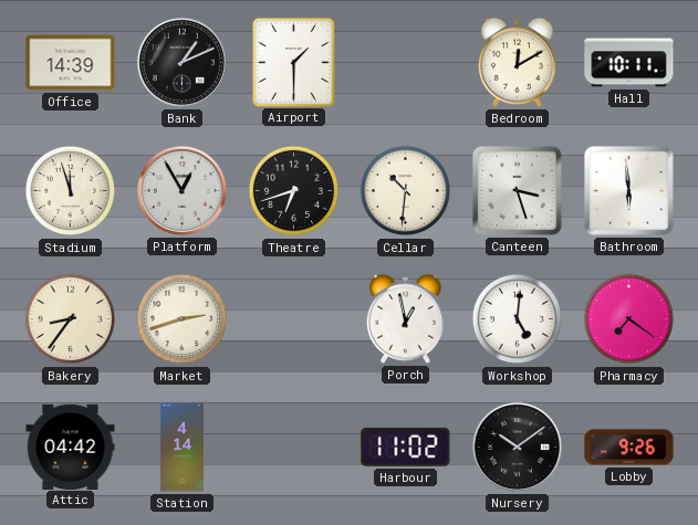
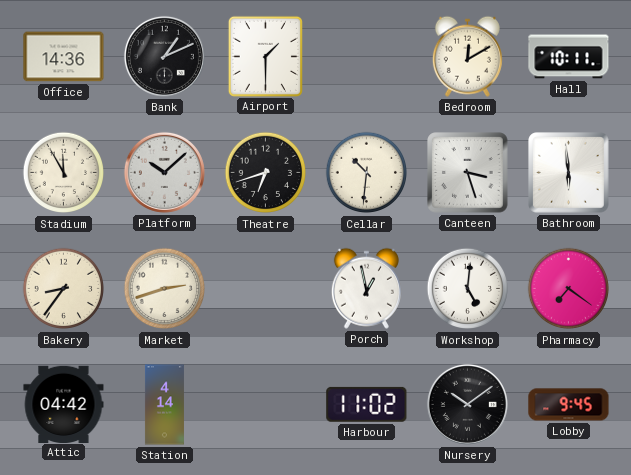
Office: 14:39 -> 14:36 (64, 57)
Stadium: 11:57 -> 11:55 (64, 173)
Platform: 12:55 -> 10:08 (164, 172)
Lobby: 9:26 -> 9:45 (569, 405)
